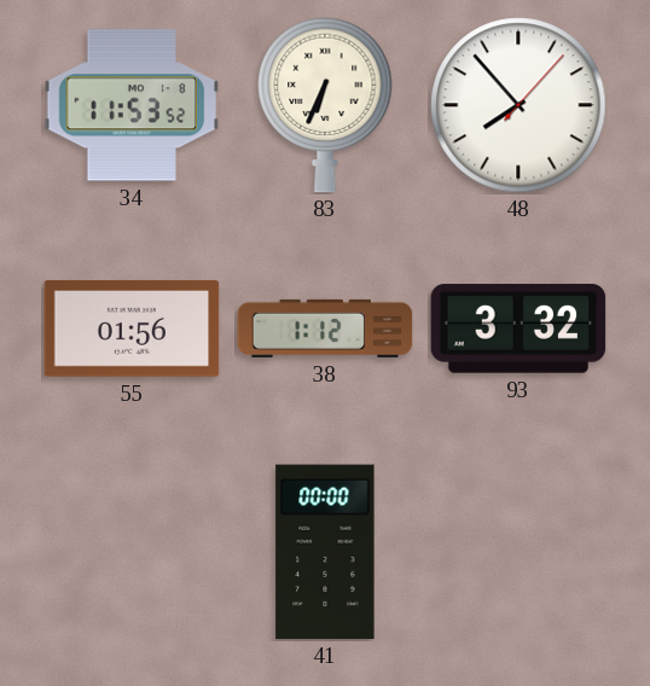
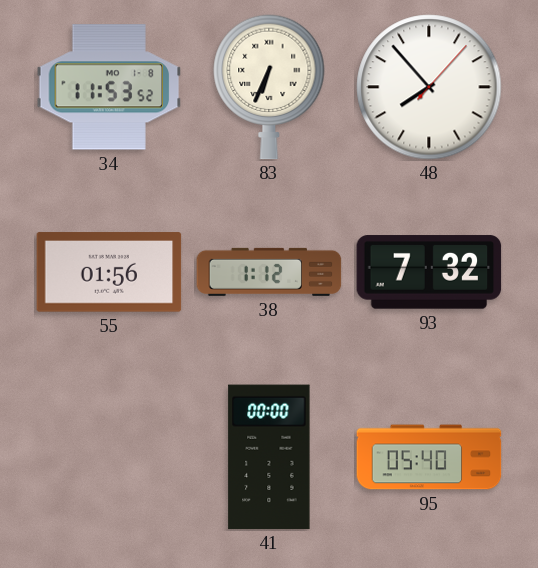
93: 3:32 -> 7:32 (429, 272)
95: none -> 05:40 (429, 457)
